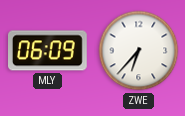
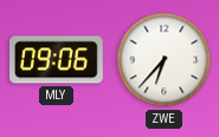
MLY: 06:09 -> 09:06 (57, 60)
